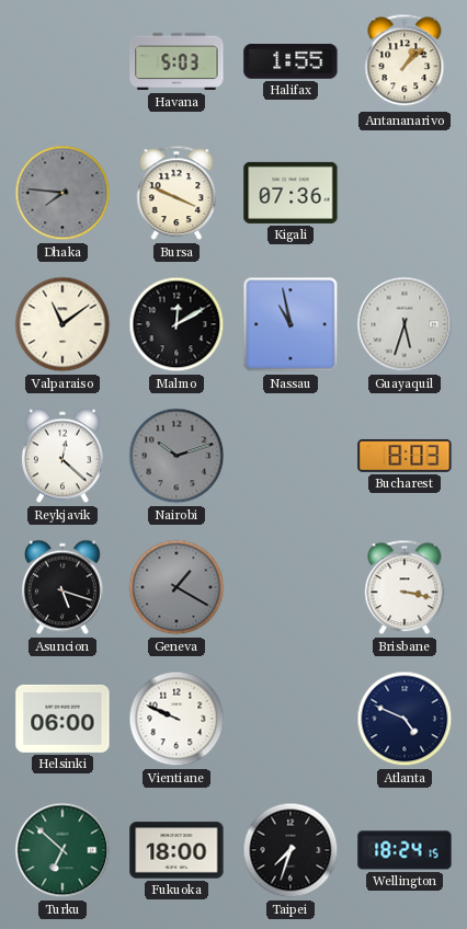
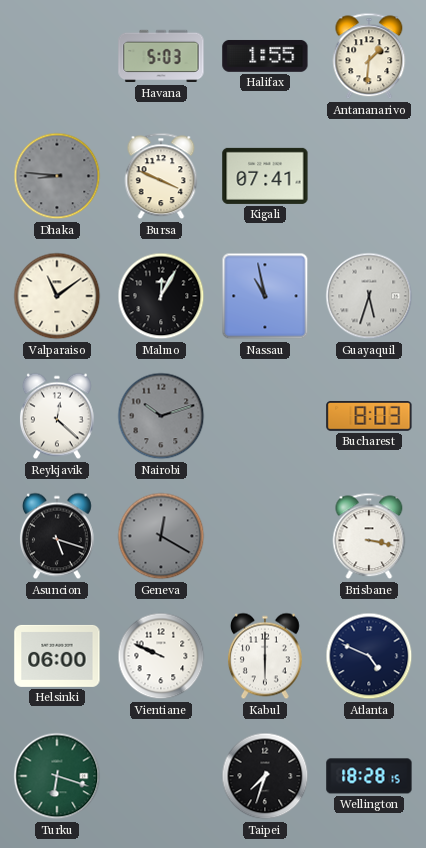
Antananarivo: 1:08 -> 1:31 (369, 56)
Dhaka: 7:46 -> 8:46 (57, 176)
Kigali: 07:36 -> 07:41 (265, 176)
Malmo: 12:10 -> 12:05 (161, 296)
Geneva: 1:20 -> 12:20 (161, 536)
Kabul: none -> 6:00 (265, 656)
Turku: 6:52 -> 6:18 (57, 776)
Fukuoka: 18:00 -> none (176, 850)
Wellington: 18:24 -> 18:28 (369, 776)
